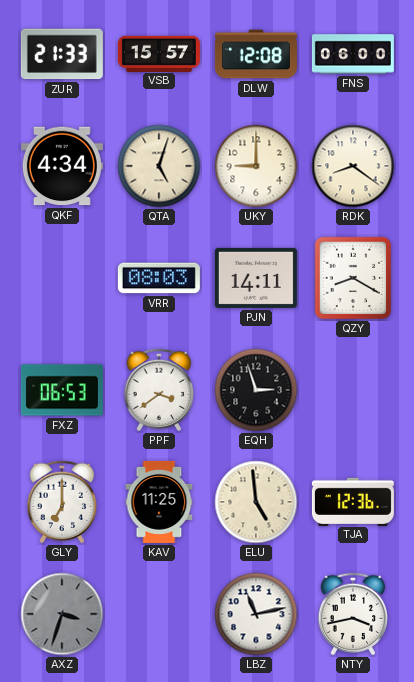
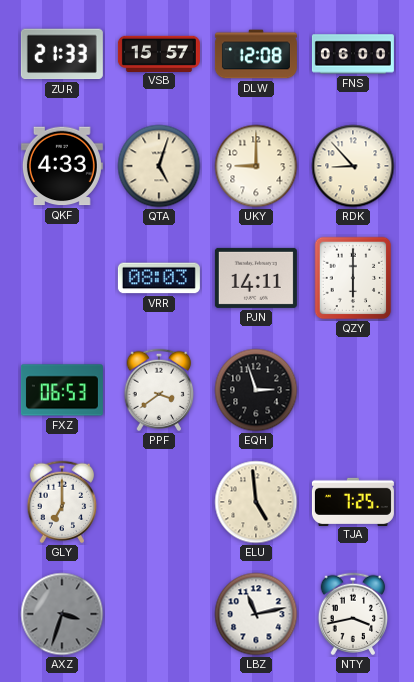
QKF: 4:34 -> 4:33 (62, 166)
RDK: 8:21 -> 8:53 (353, 166)
QZY: 8:20 -> 6:00 (353, 278)
KAV: 11:25 -> none (159, 502)
TJA: 12:36 -> 7:25 (353, 501)
